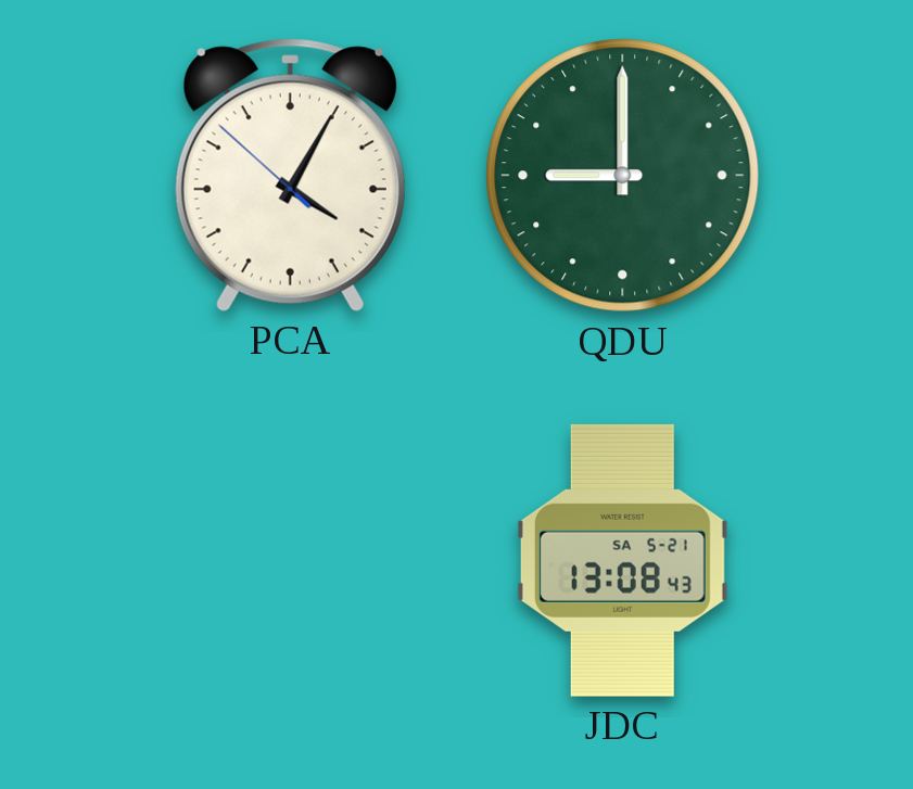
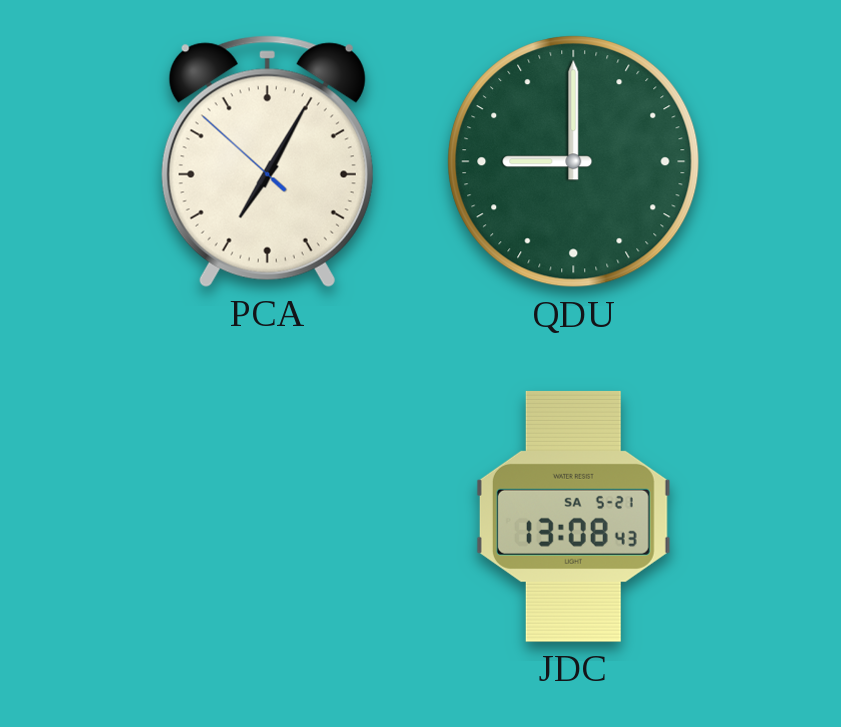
PCA: 4:04 -> 7:04 (267, 161)
